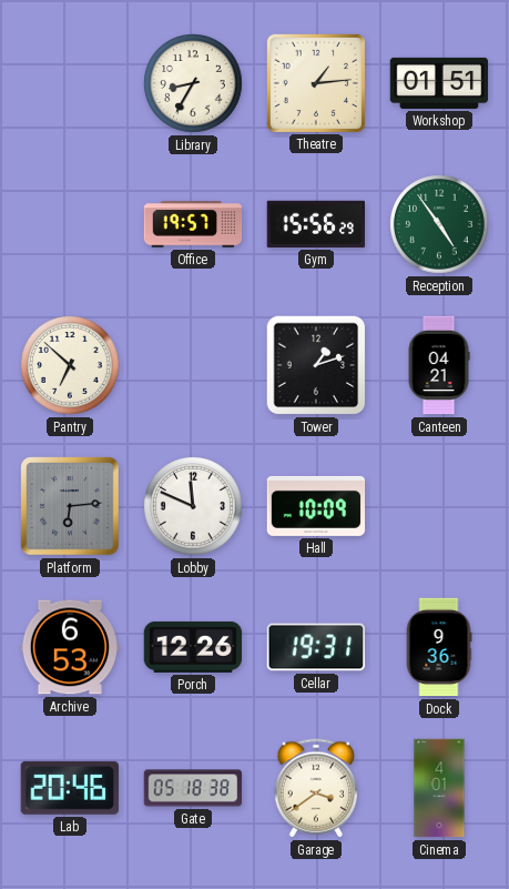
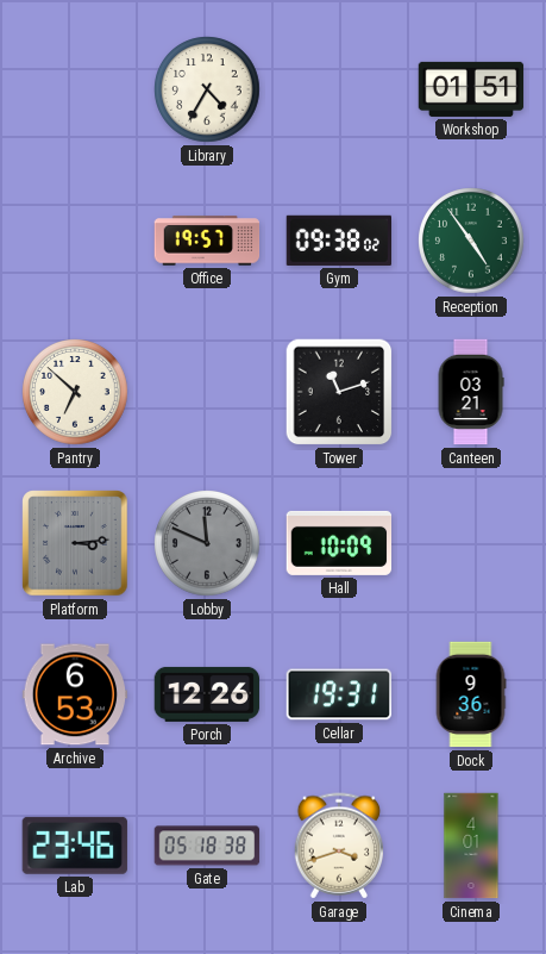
Library: 8:35 -> 4:35 (207, 89)
Theatre: 1:14 -> none (315, 82)
Gym: 15:56 -> 09:38 (338, 241)
Tower: 1:12 -> 11:12 (339, 392)
Canteen: 04:21 -> 03:21 (471, 392)
Platform: 6:14 -> 3:14 (75, 543)
Lobby dial: white -> grey (207, 543)
Lab: 20:46 -> 23:46 (75, 846)
Garage: 3:39 -> 3:42 (339, 846)
